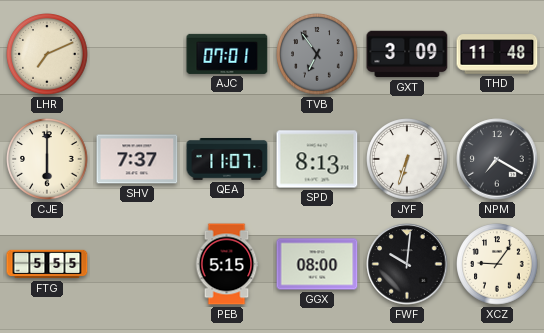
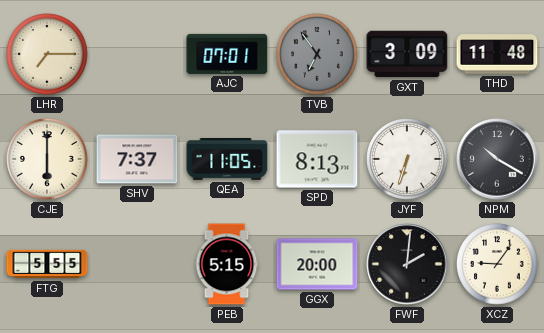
LHR: 7:11 -> 7:15 (47, 54)
QEA: 11:07 -> 11:05 (227, 160)
NPM: 7:20 -> 10:20 (497, 159)
GGX: 08:00 -> 20:00 (317, 264)
FWF: 10:01 -> 2:01 (407, 264)
